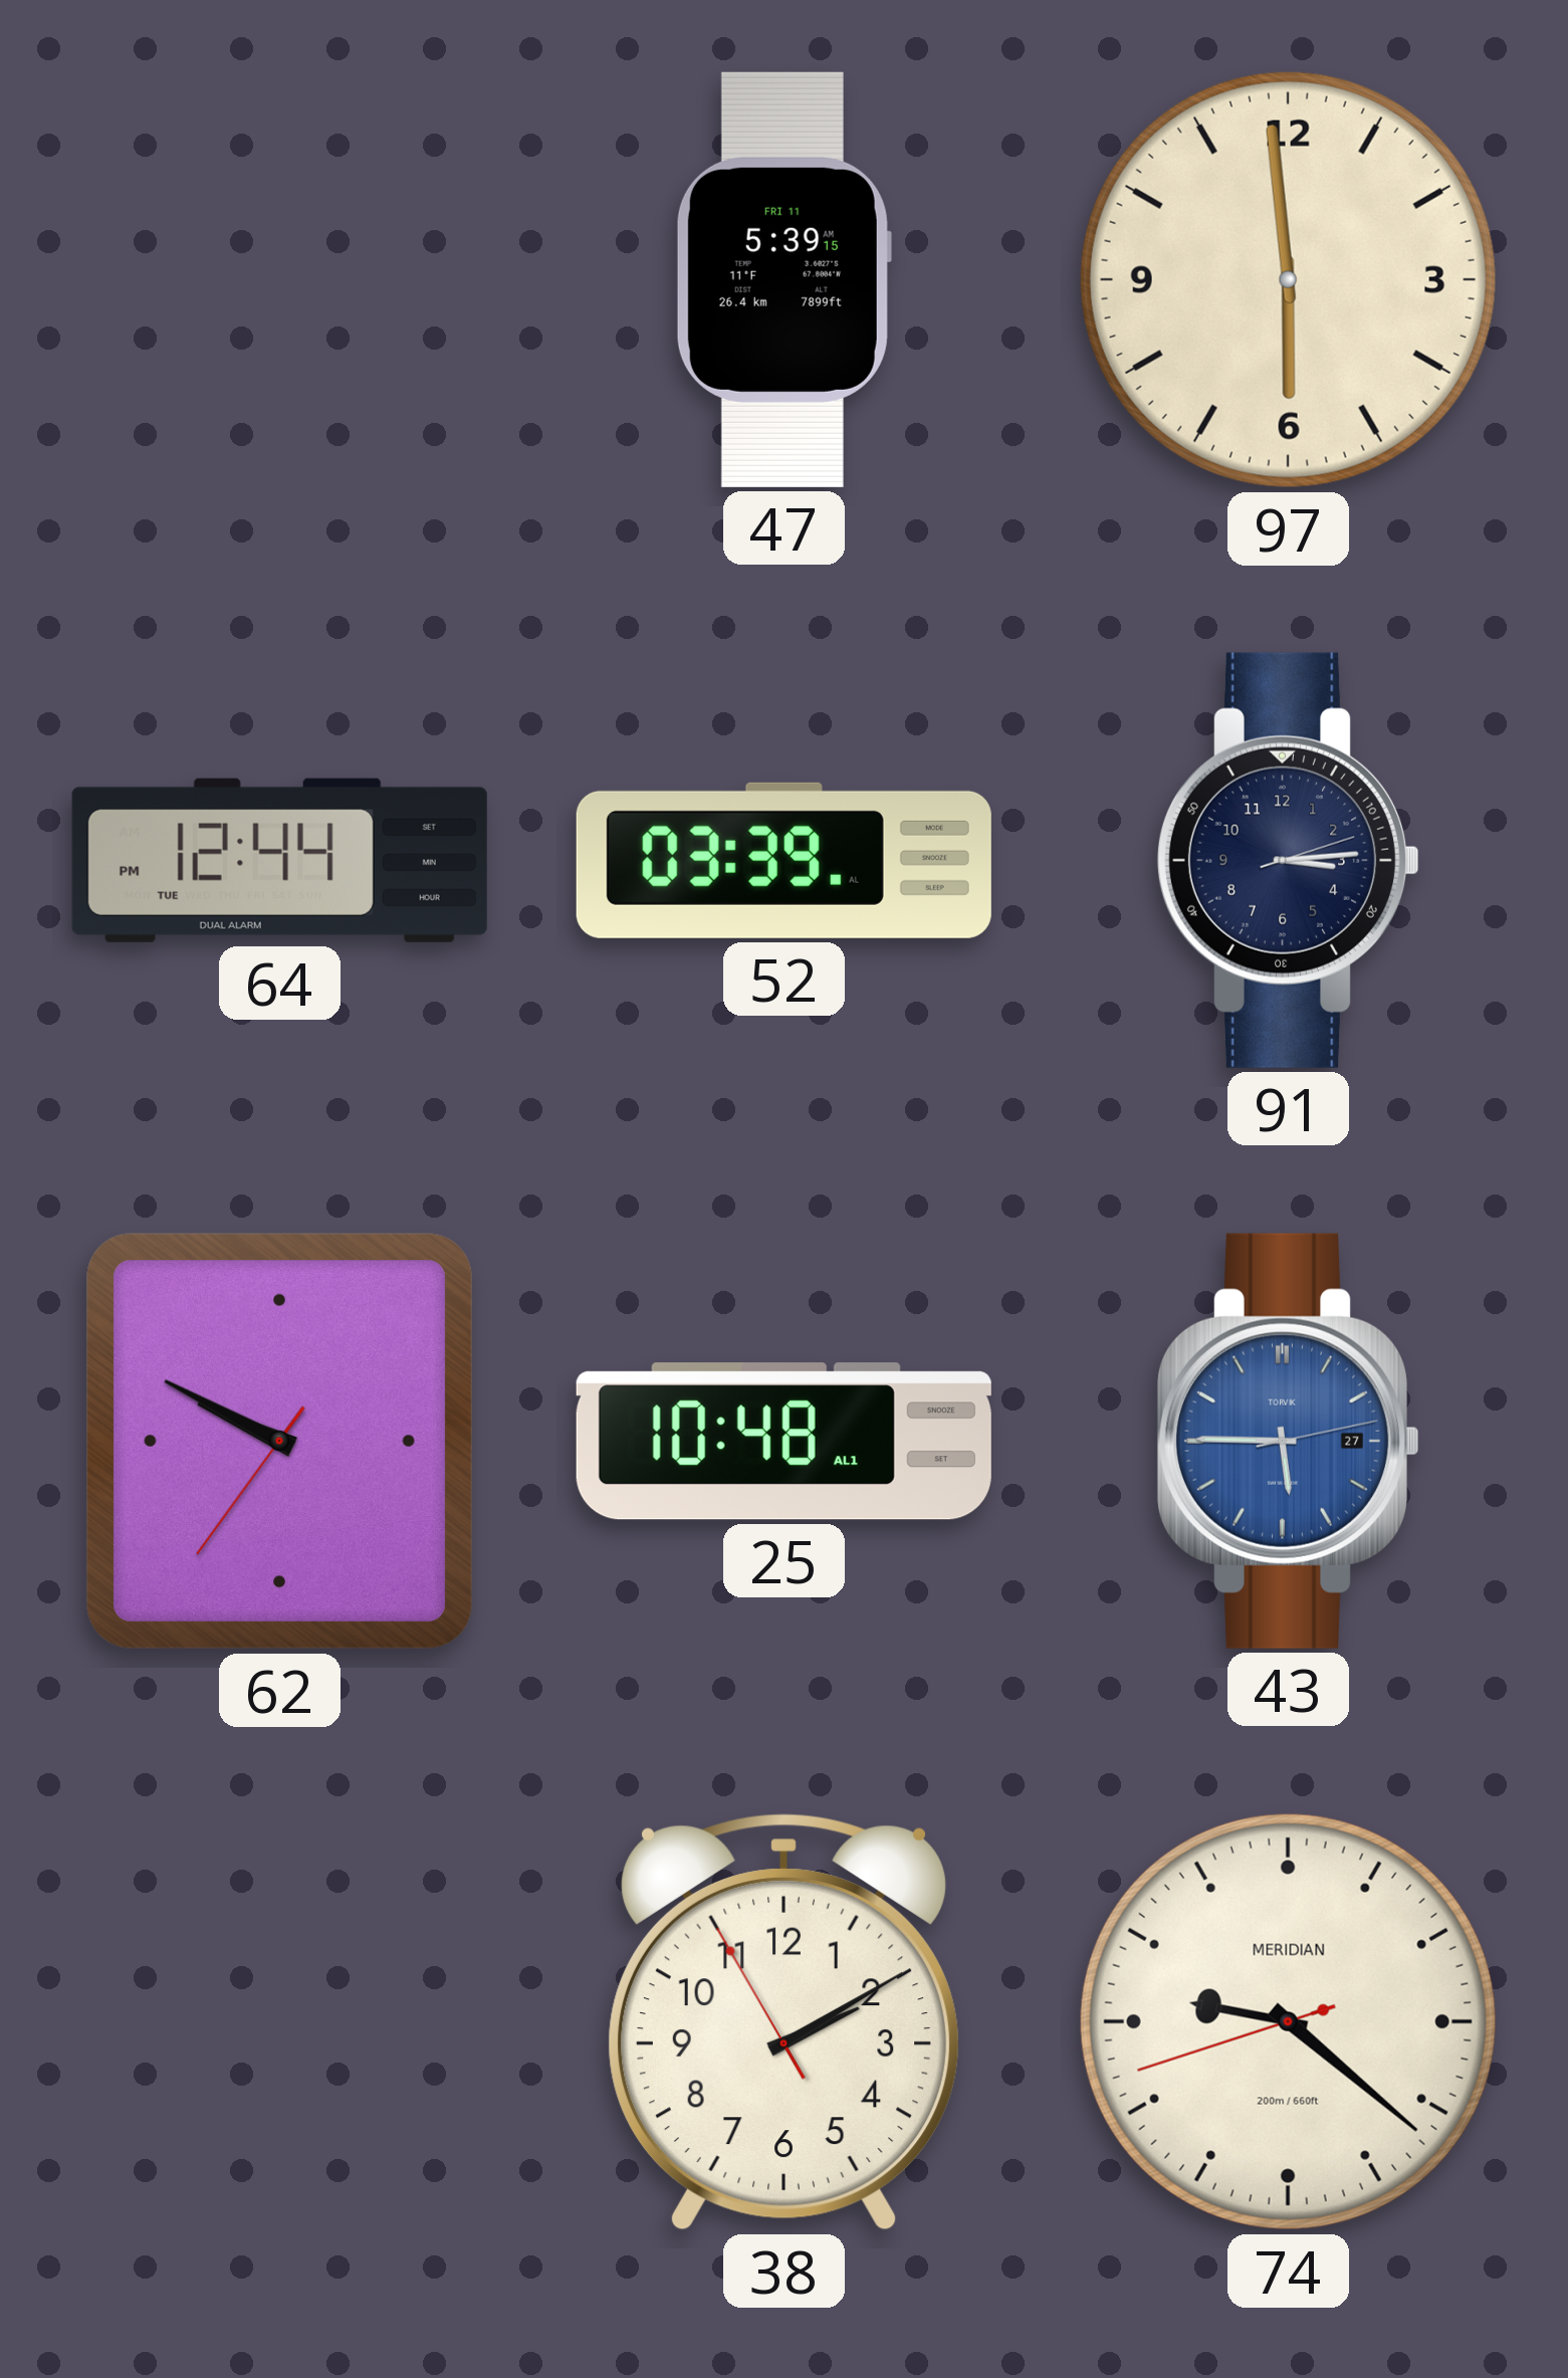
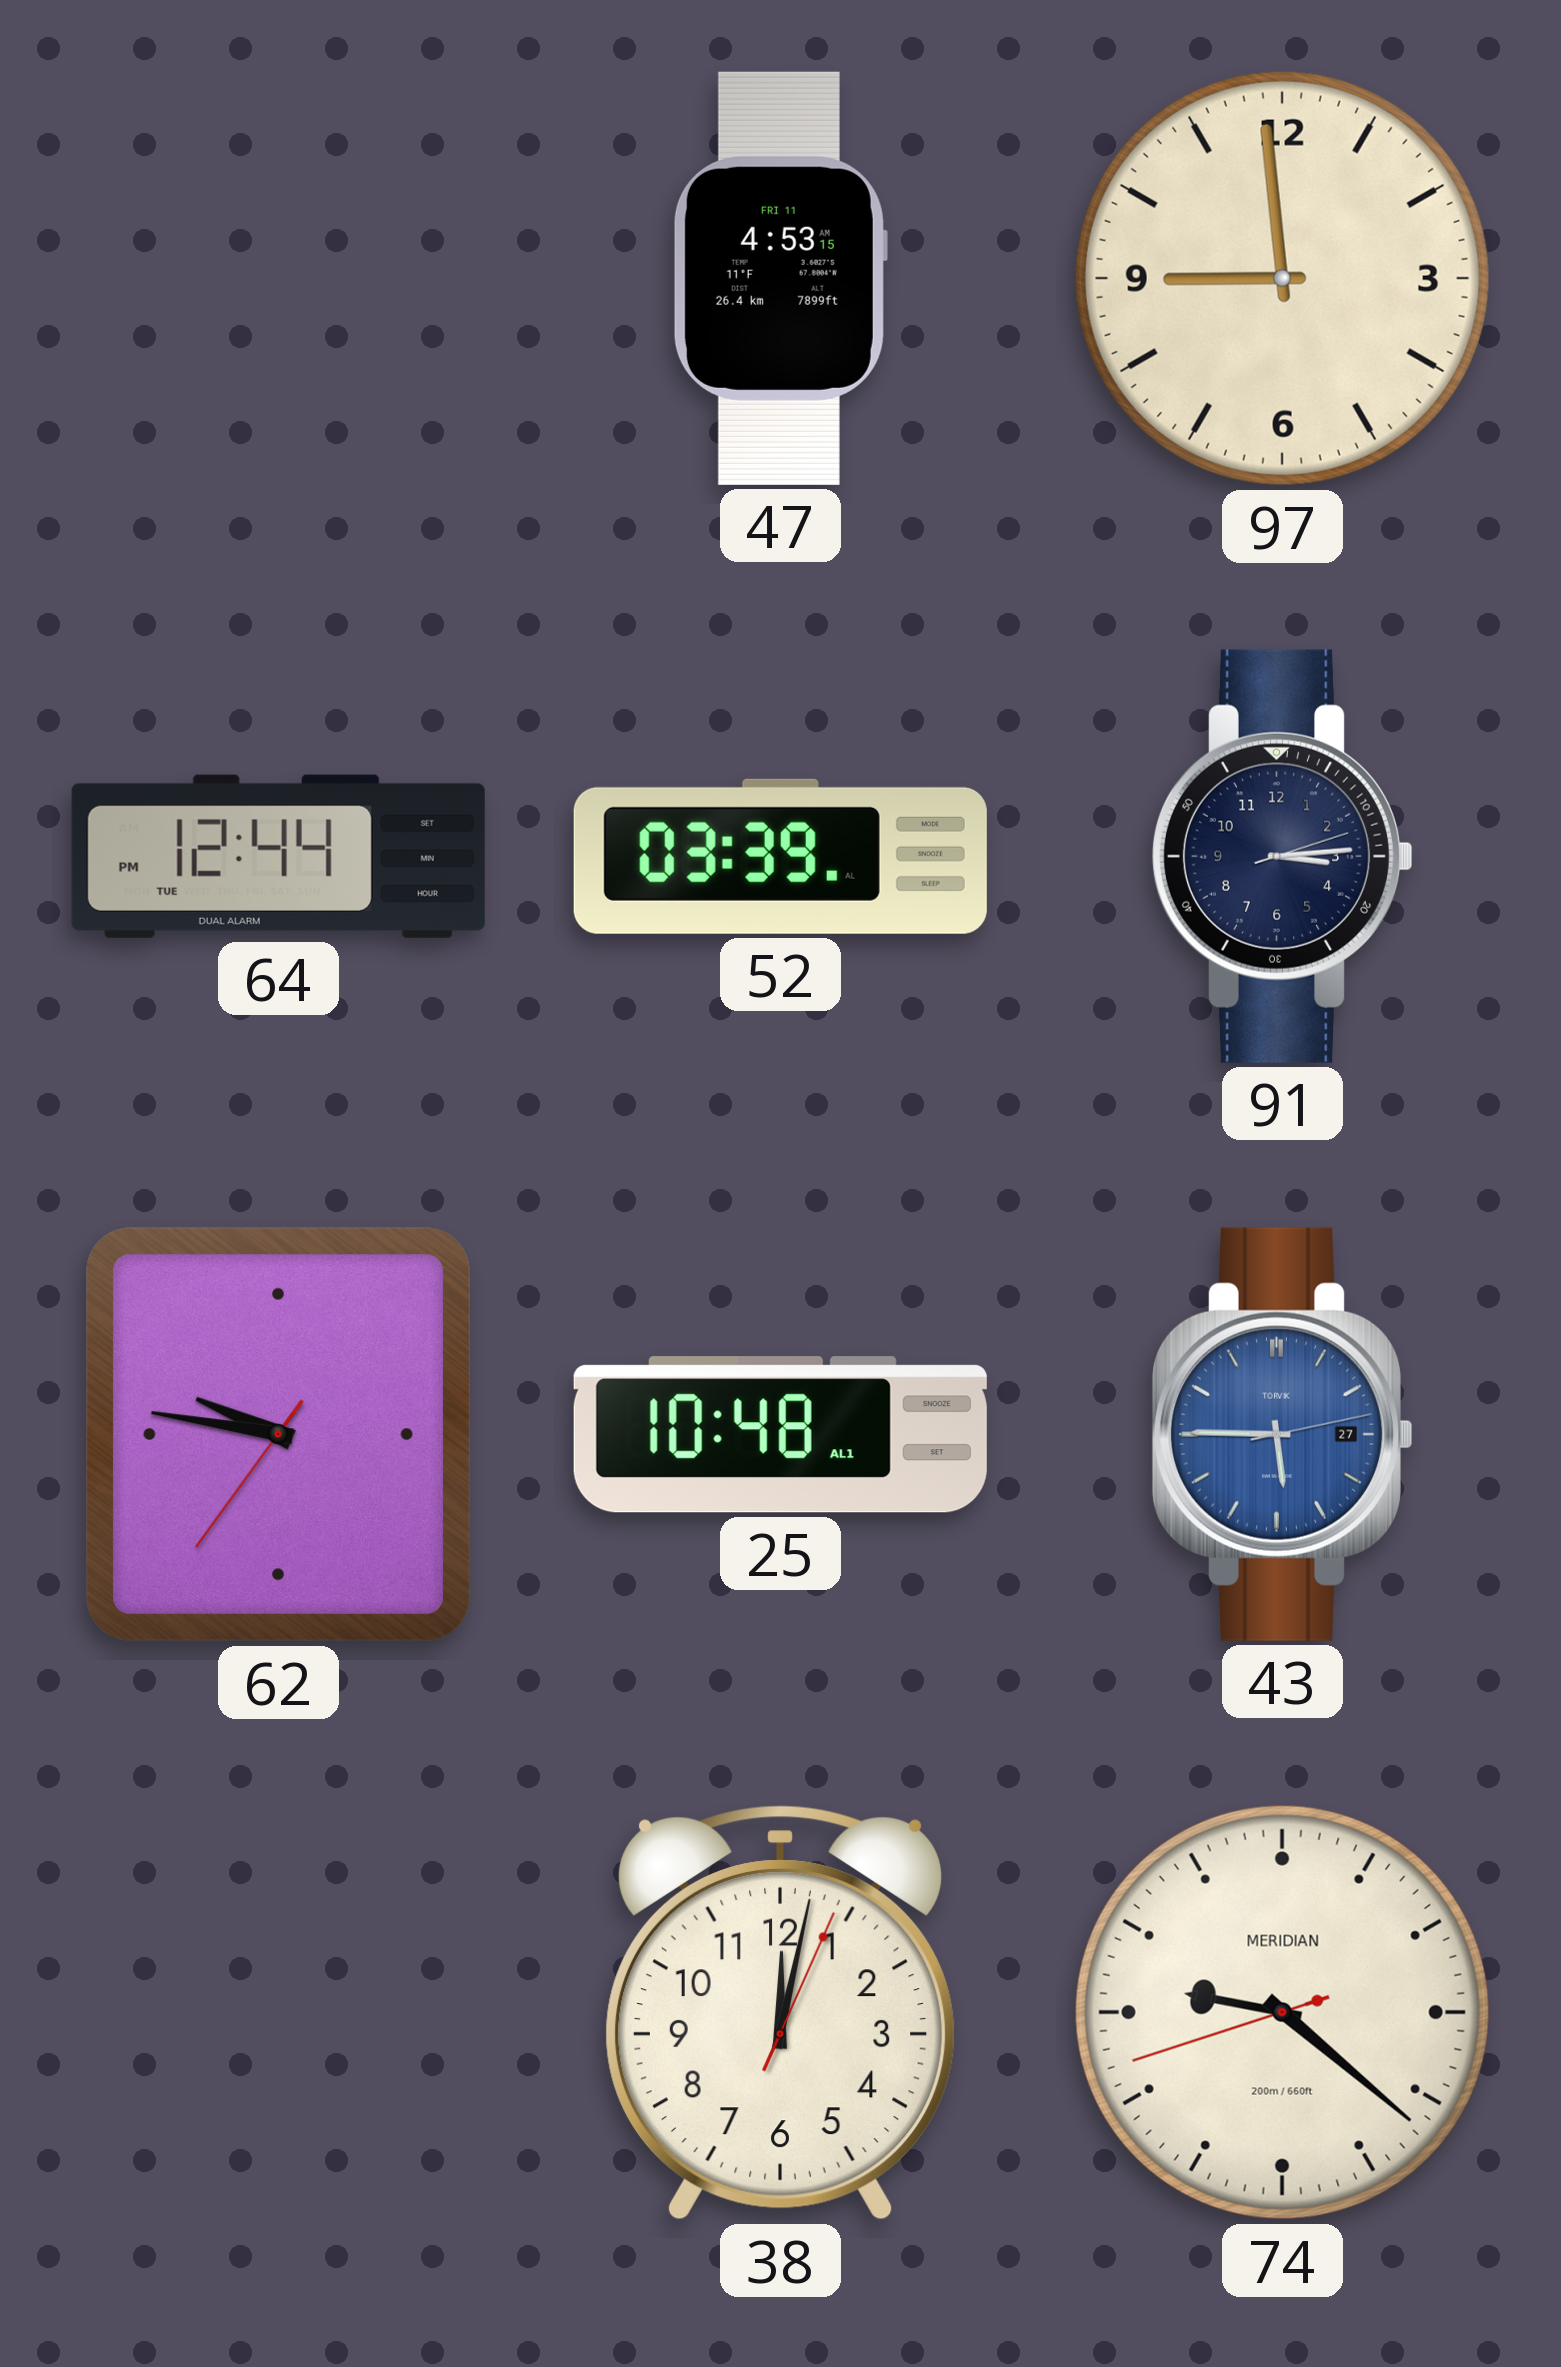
47: 5:39 -> 4:53 (780, 278)
97: 5:59 -> 8:59 (1282, 278)
62: 9:49 -> 9:46 (279, 1435)
38: 2:09 -> 12:02 (780, 2013)
